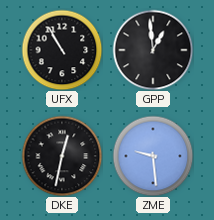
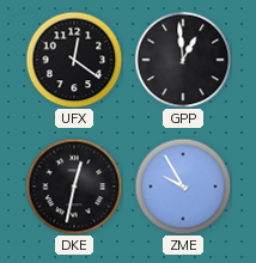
UFX: 10:55 -> 12:21 (74, 60)
ZME: 9:29 -> 9:55 (183, 186)
